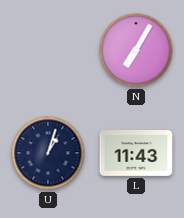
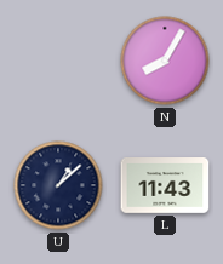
N: 7:05 -> 8:05 (165, 61)
U: 1:03 -> 1:08 (58, 185)
